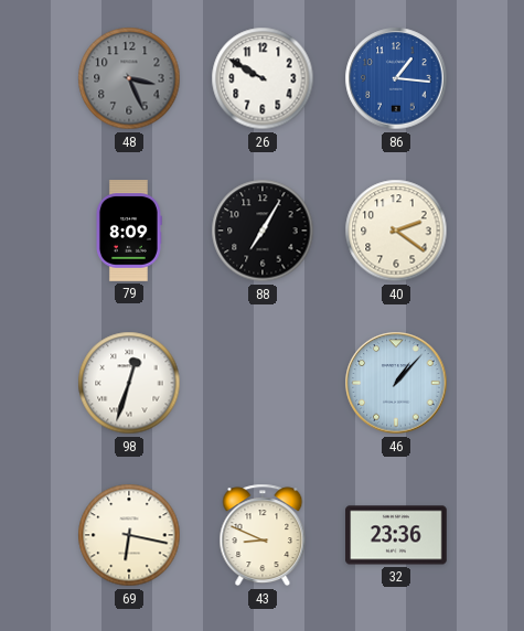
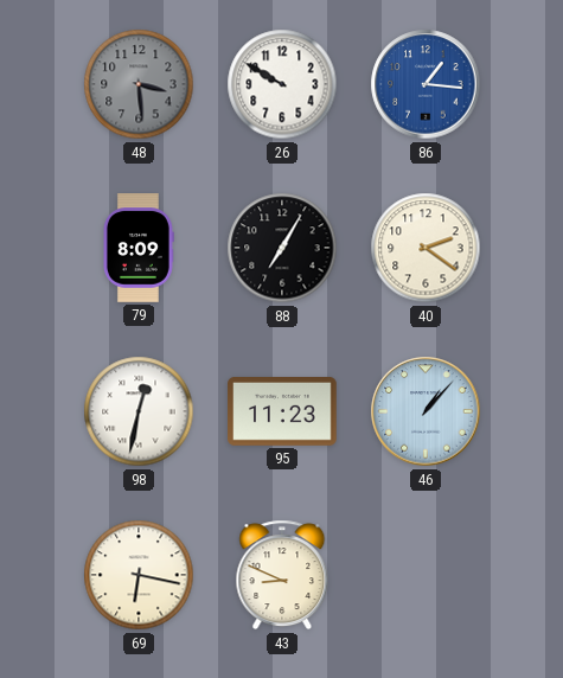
48: 3:26 -> 3:29 (139, 84)
98: 12:33 -> 12:32 (139, 411)
95: none -> 11:23 (282, 412)
32: 23:36 -> none (396, 535)
